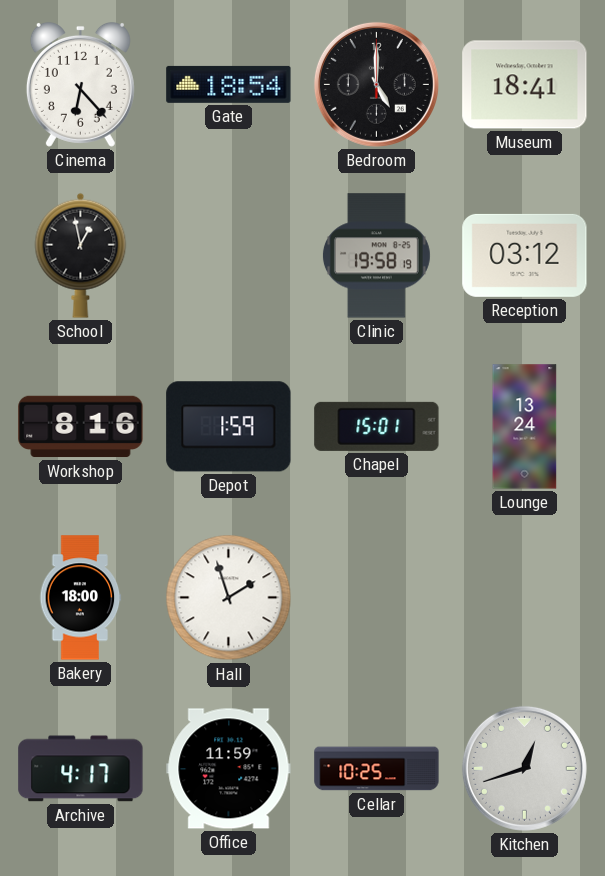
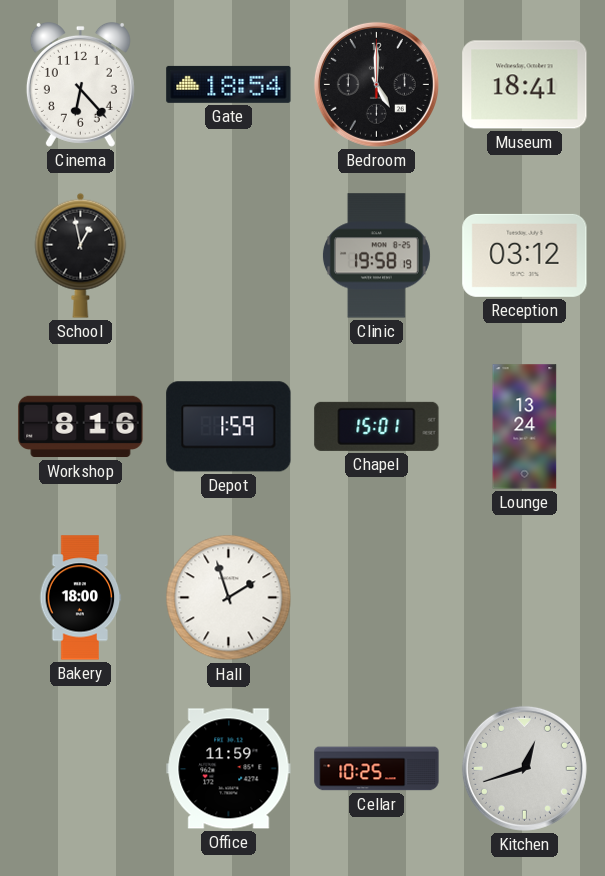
Archive: 4:17 -> none (81, 769)
